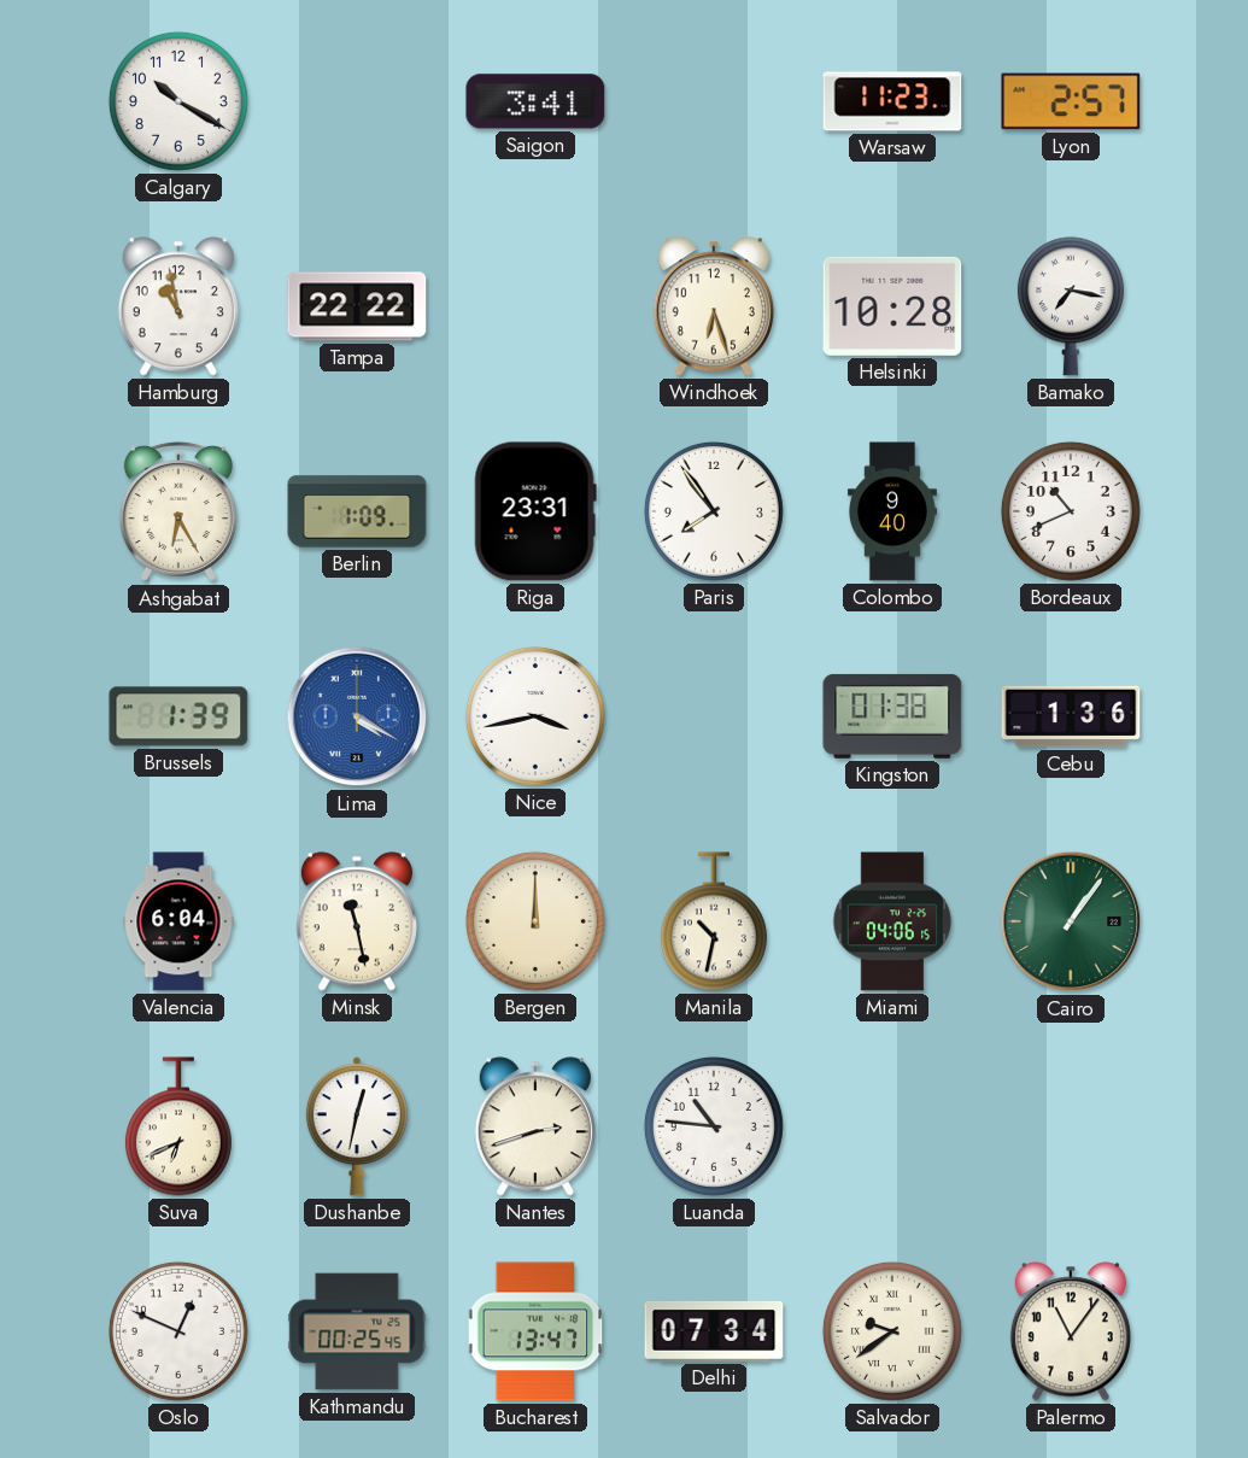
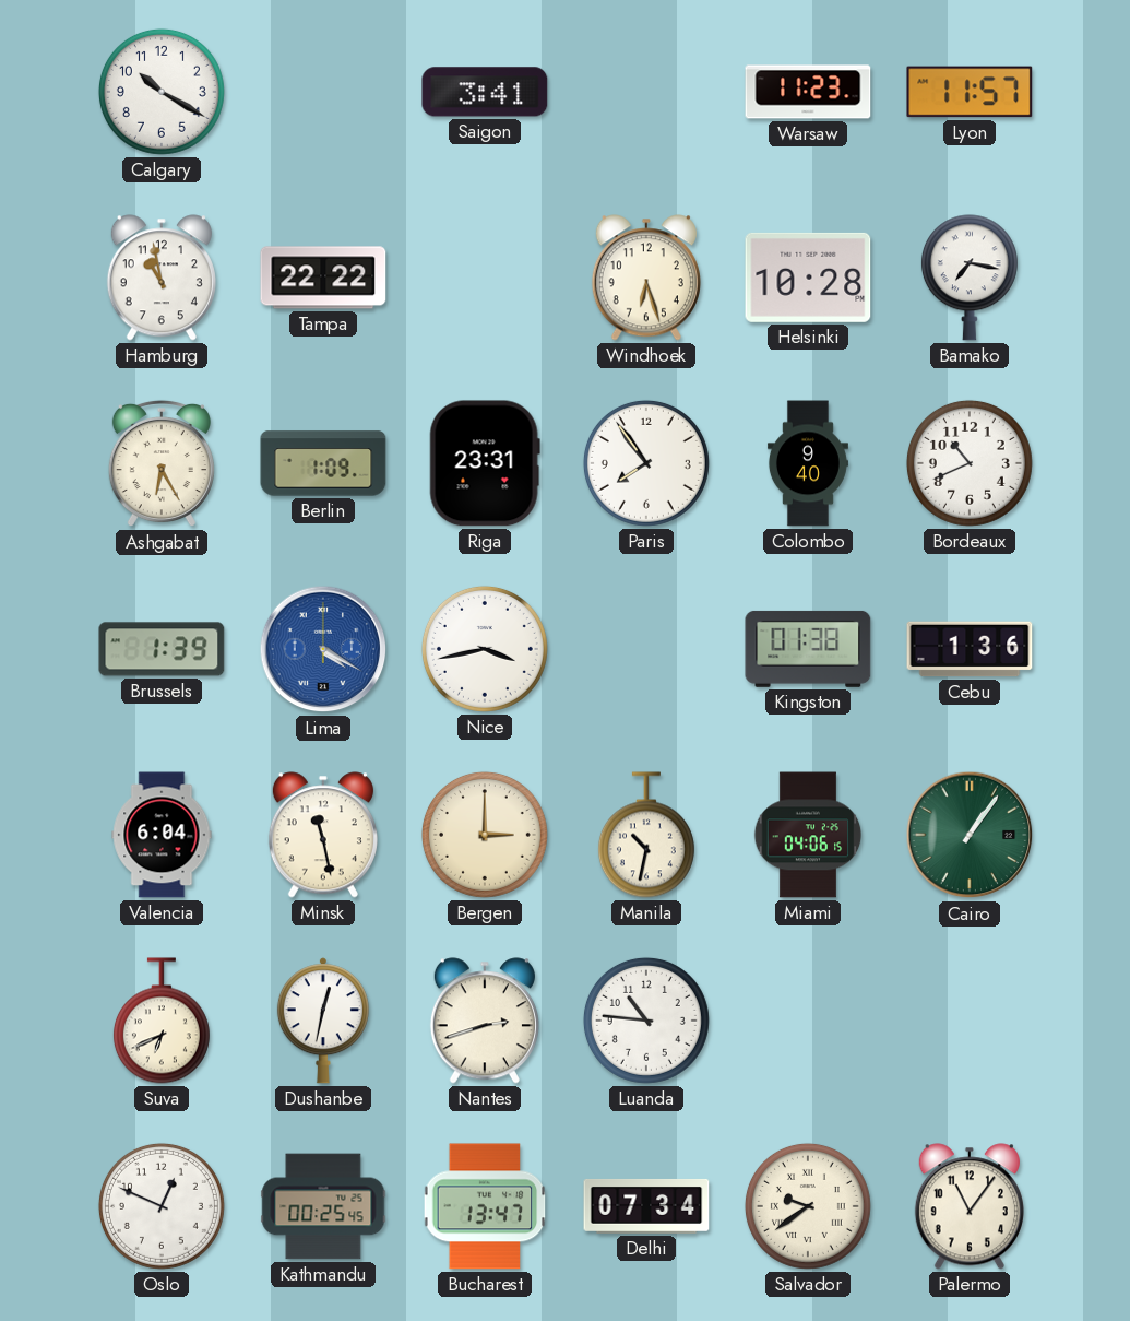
Lyon: 2:57 -> 11:57 (970, 92)
Bergen: 12:00 -> 3:00 (485, 835)
